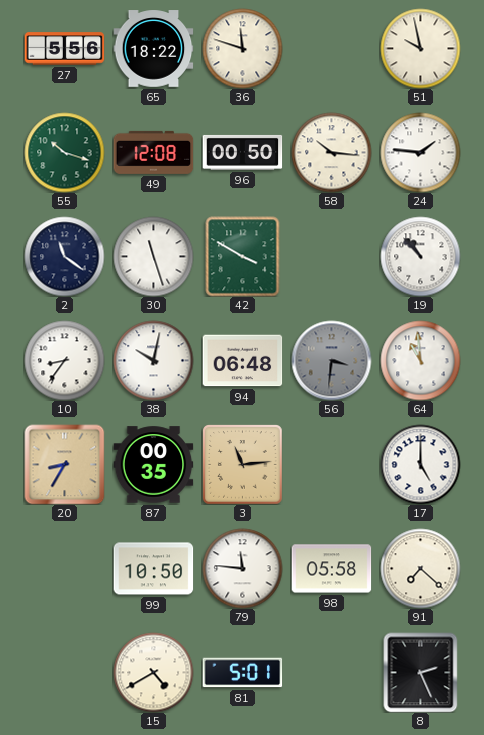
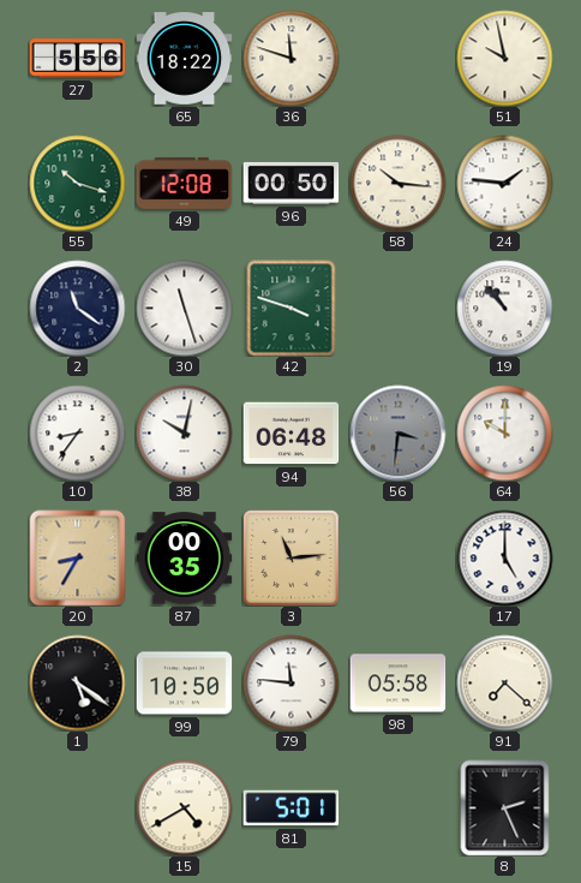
42: 3:50 -> 3:48 (292, 308)
64: 10:59 -> 10:00 (504, 432)
1: none -> 5:21 (77, 682)
